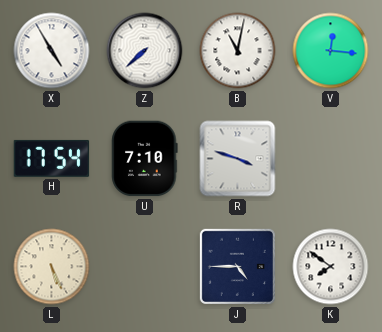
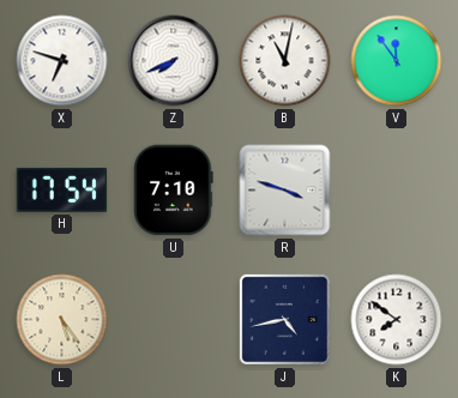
X: 4:55 -> 6:48 (62, 61)
Z: 7:38 -> 7:41 (174, 61)
V: 12:16 -> 11:54 (397, 61)
L: 5:26 -> 5:24 (62, 320)
J: 4:45 -> 4:43 (284, 319)
